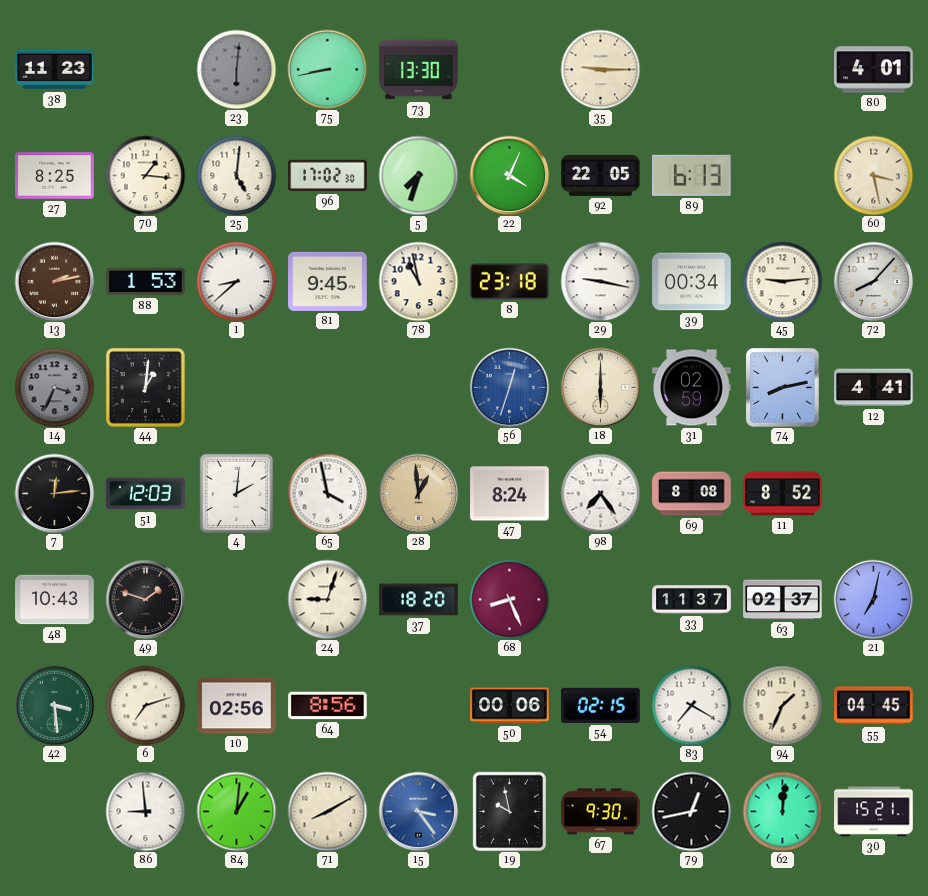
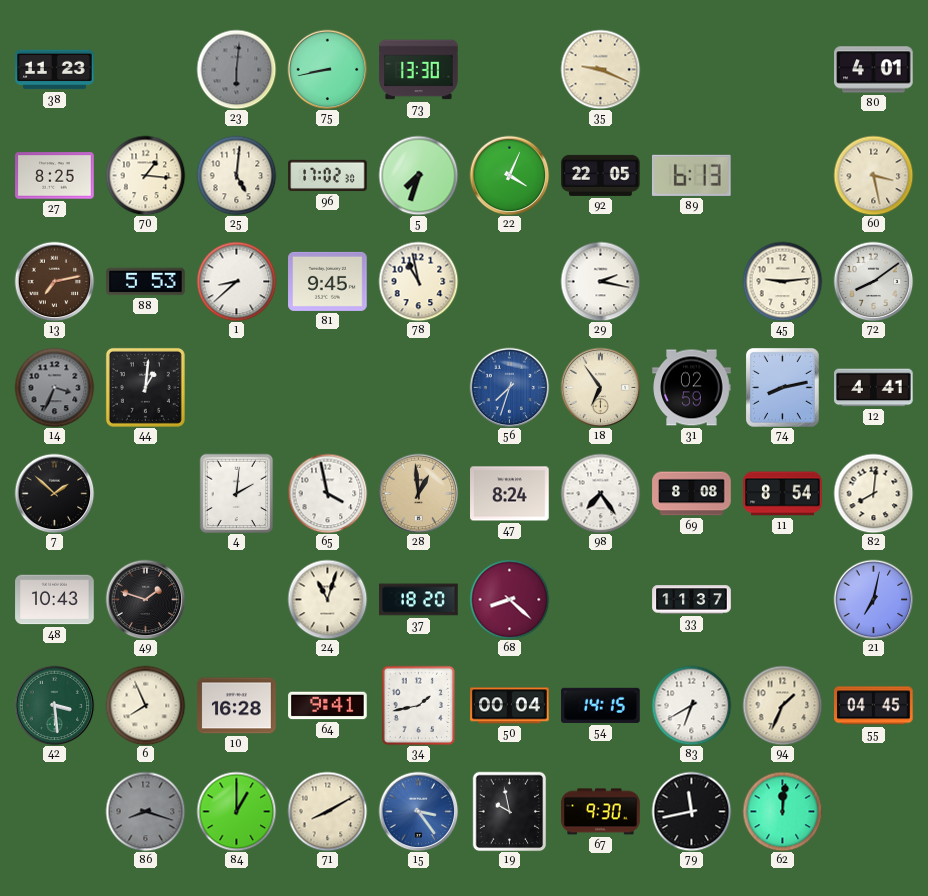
35: 9:15 -> 9:19 (600, 69)
13: 2:13 -> 7:13 (54, 281)
88: 1:53 -> 5:53 (146, 282)
8: 23:18 -> none (510, 282)
29: 9:17 -> 2:17 (600, 281)
39: 00:34 -> none (692, 282)
72: 8:07 -> 8:09 (873, 281)
56: 12:33 -> 7:33 (509, 387)
18: 6:00 -> 6:54 (600, 387)
7: 12:14 -> 1:52 (54, 493)
51: 12:03 -> none (146, 494)
11: 8:52 -> 8:54 (783, 494)
82: none -> 8:01 (873, 493)
24: 9:03 -> 11:03 (327, 599)
68: 8:26 -> 8:22 (509, 599)
63: 02:37 -> none (783, 600)
6: 7:12 -> 7:56 (145, 705)
10: 02:56 -> 16:28 (237, 706)
64: 8:56 -> 9:41 (328, 706)
34: none -> 1:43 (419, 705)
50: 00:06 -> 00:04 (510, 706)
54: 02:15 -> 14:15 (601, 705)
83: 7:20 -> 6:40 (691, 705)
86: 8:59 -> 8:18 (145, 811)
86 dial: white -> grey (145, 811)
84: 1:01 -> 1:00 (236, 811)
79: 12:43 -> 11:43 (691, 811)
30: 15:21 -> none (874, 812)
